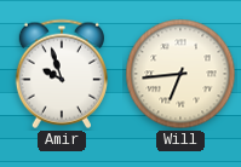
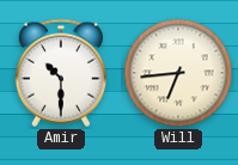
Amir: 9:57 -> 10:30 (61, 73)
